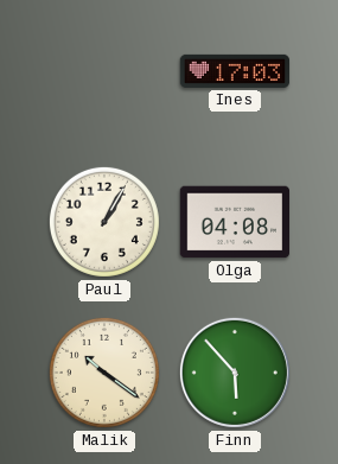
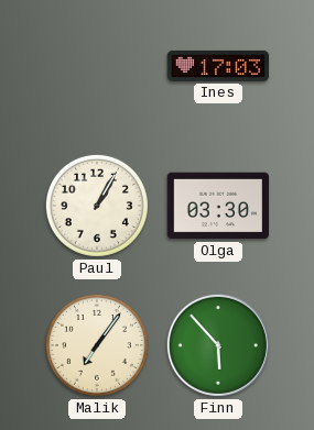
Olga: 04:08 -> 03:30 (217, 206)
Malik: 10:21 -> 7:06 (97, 345)
